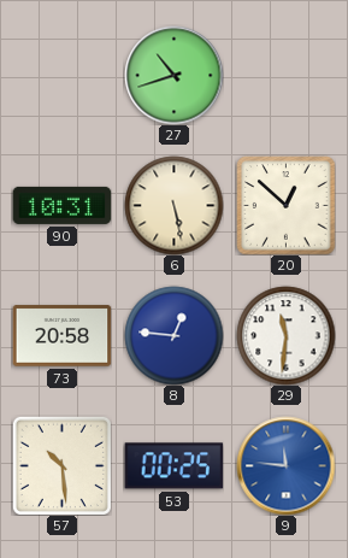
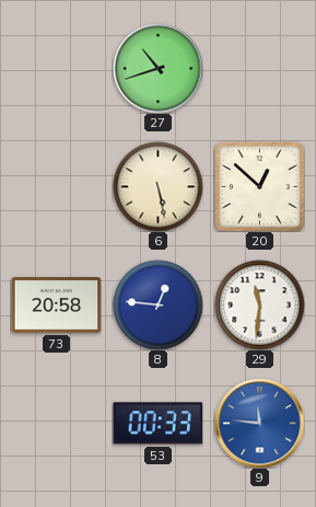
90: 10:31 -> none (61, 205)
57: 10:29 -> none (61, 465)
53: 00:25 -> 00:33 (157, 424)
